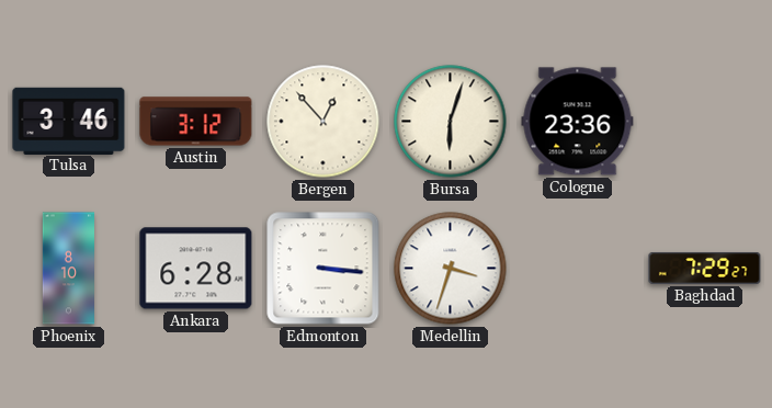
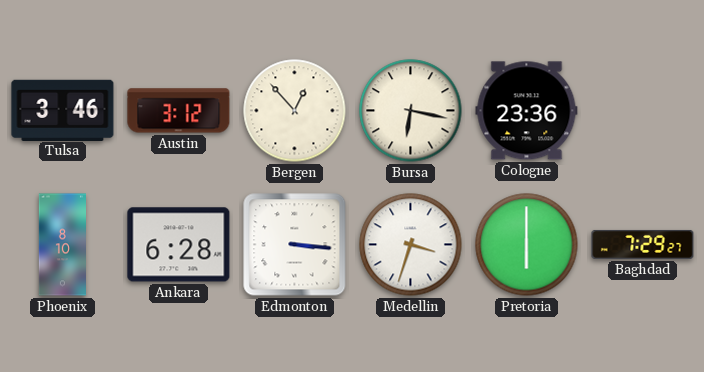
Bursa: 6:03 -> 6:17 (411, 111)
Pretoria: none -> 6:00 (527, 245)
